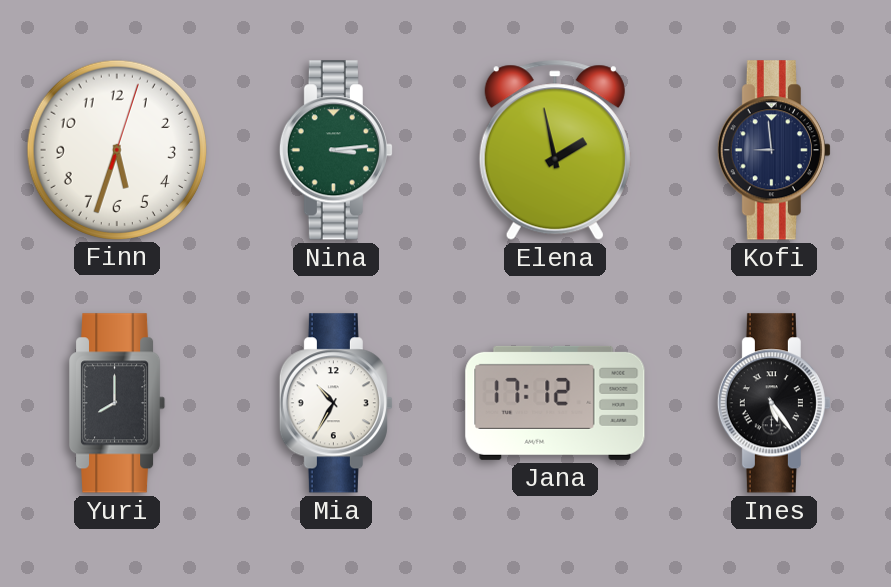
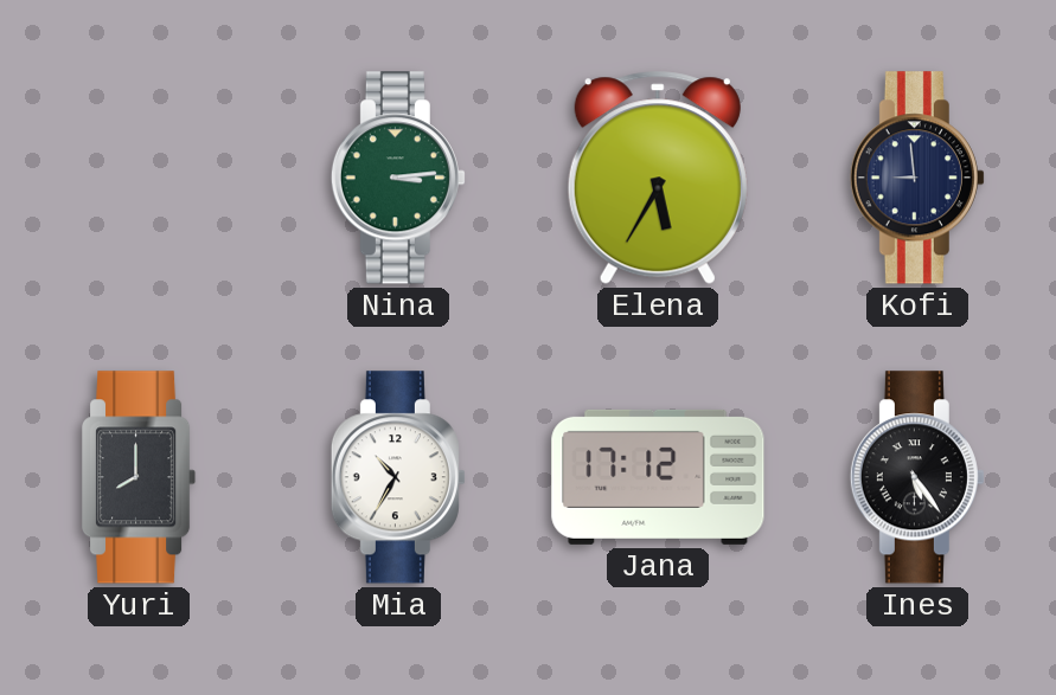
Finn: 5:33 -> none (116, 149)
Elena: 1:58 -> 5:35 (658, 178)
